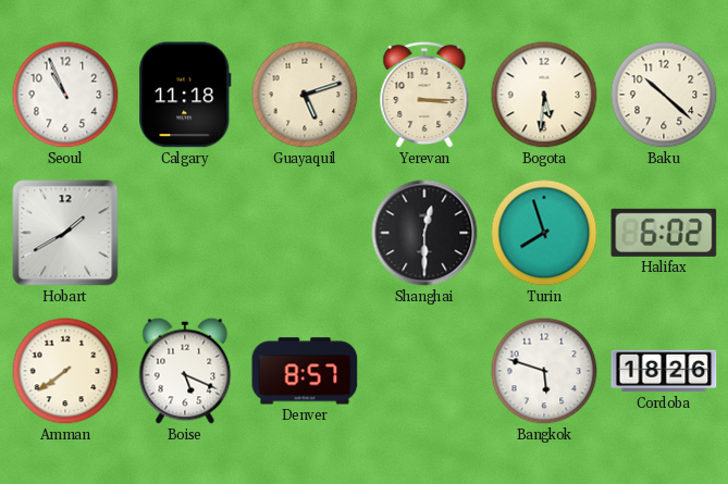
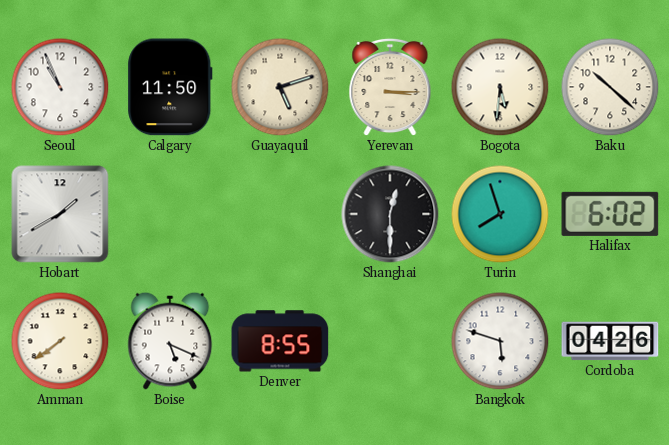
Calgary: 11:18 -> 11:50 (170, 87)
Denver: 8:57 -> 8:55 (280, 341)
Cordoba: 18:26 -> 04:26 (610, 341)
